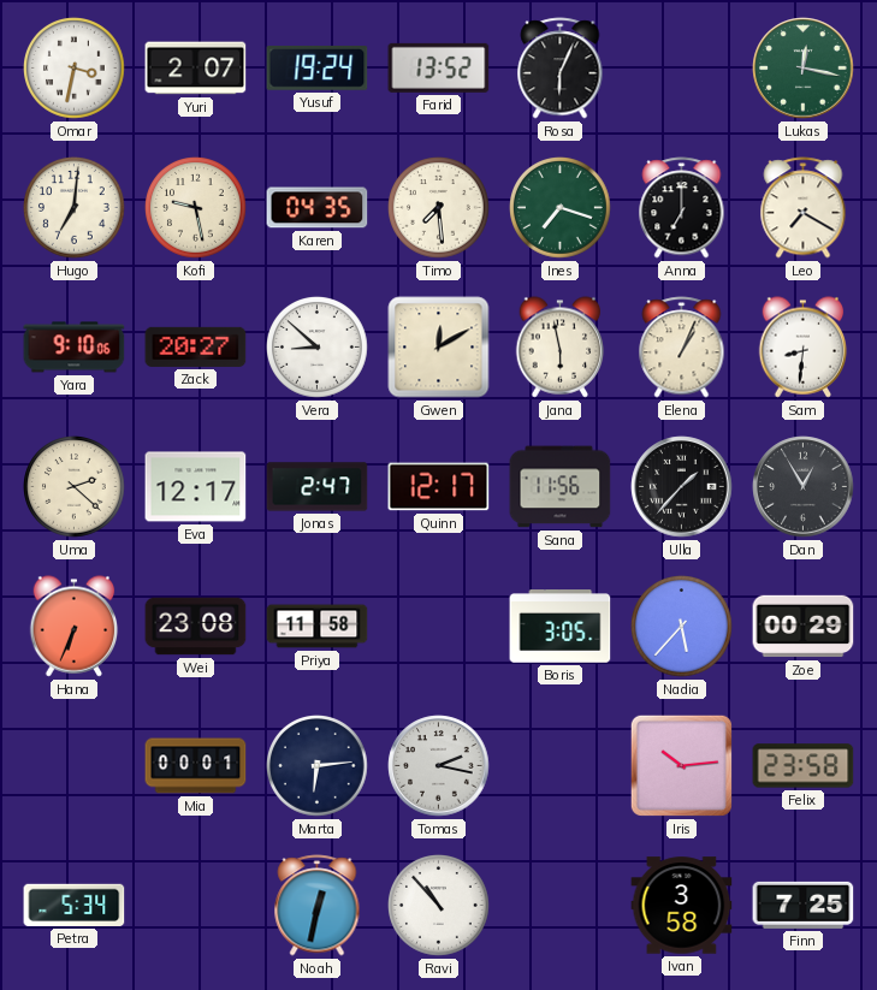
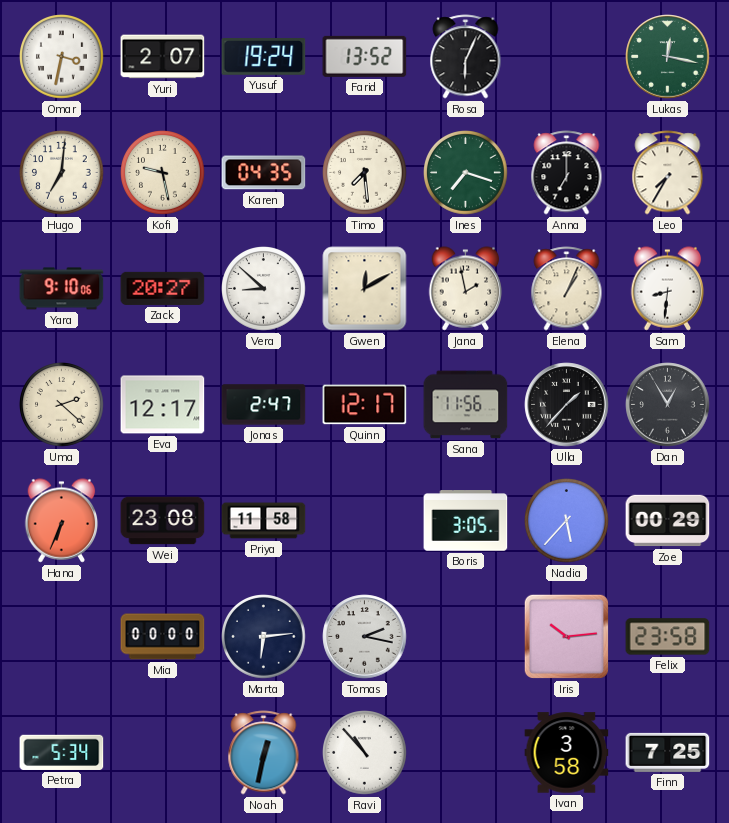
Leo: 7:20 -> 7:35 (668, 173)
Jana: 5:58 -> 1:58 (466, 289)
Mia: 00:01 -> 00:00 (163, 637)
